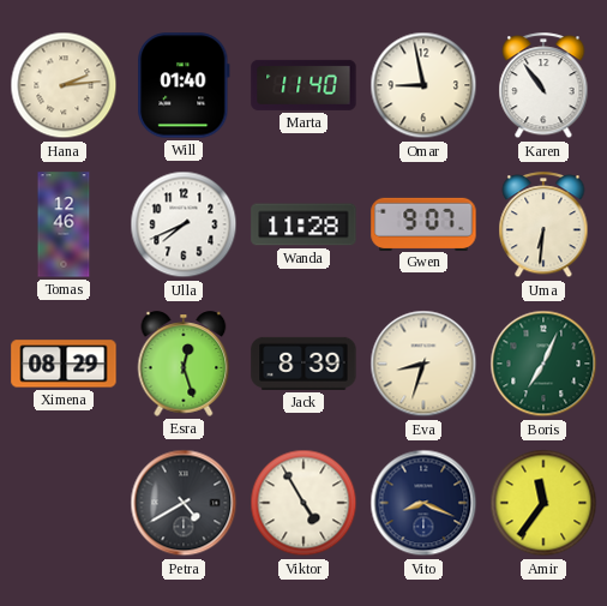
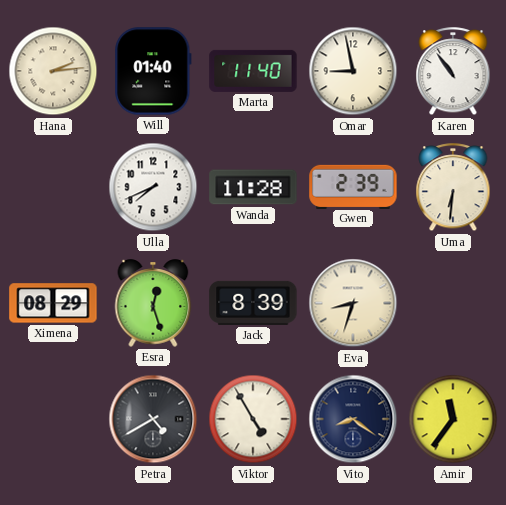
Tomas: 12:46 -> none (64, 224)
Gwen: 9:07 -> 2:39 (353, 186)
Boris: 7:04 -> none (543, 364)
Vito: 8:19 -> 8:21 (353, 419)
